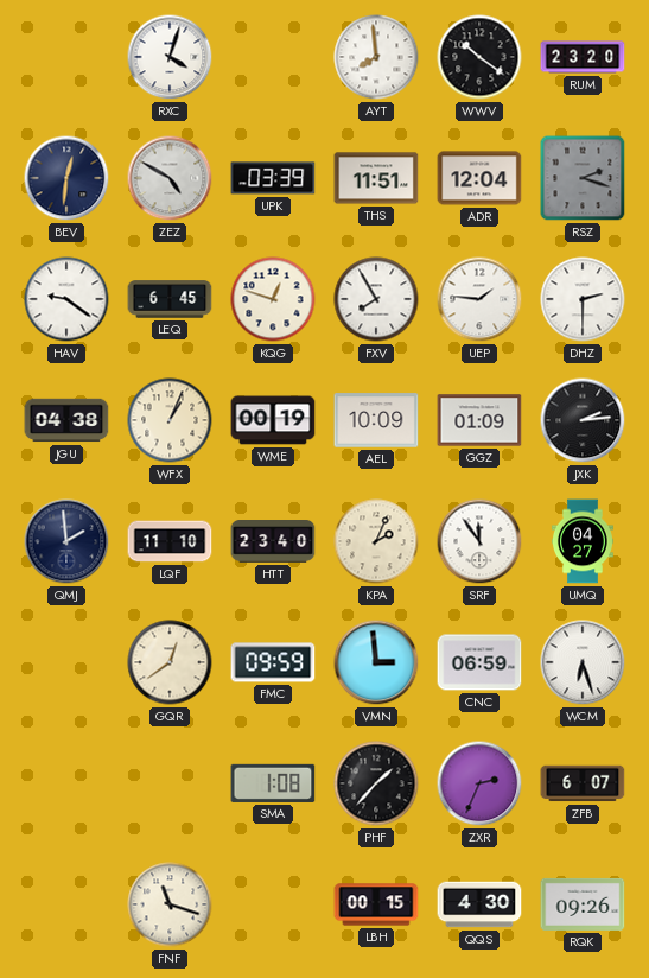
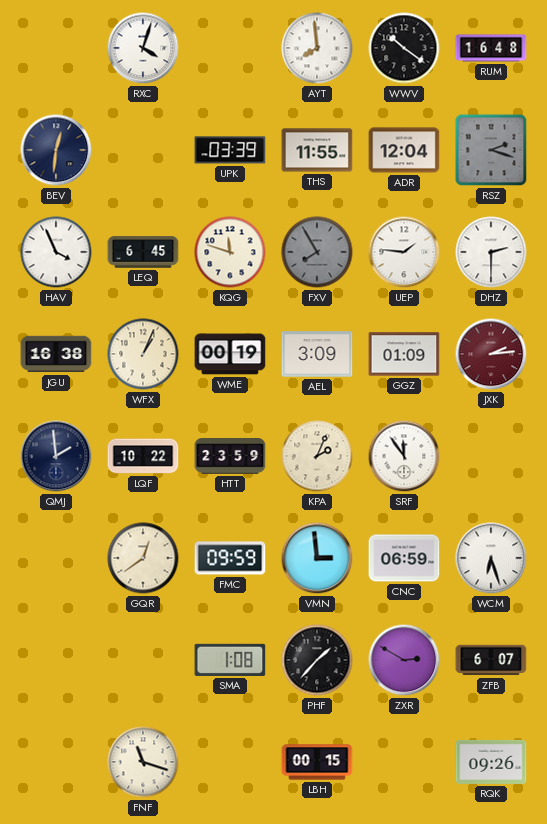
RUM: 23:20 -> 16:48 (491, 48)
ZEZ: 4:50 -> none (170, 178)
THS: 11:51 -> 11:55 (317, 150)
HAV: 9:21 -> 3:56 (56, 252)
KQG: 12:48 -> 11:48 (230, 252)
FXV dial: white -> grey (317, 252)
JGU: 04:38 -> 16:38 (56, 354)
AEL: 10:09 -> 3:09 (317, 354)
JXK dial: black -> burgundy (491, 354)
LQF: 11:10 -> 10:22 (143, 456)
HTT: 23:40 -> 23:59 (230, 457)
UMQ: 04:27 -> none (583, 541)
ZXR: 2:34 -> 2:50 (404, 660)
QQS: 4:30 -> none (479, 904)
